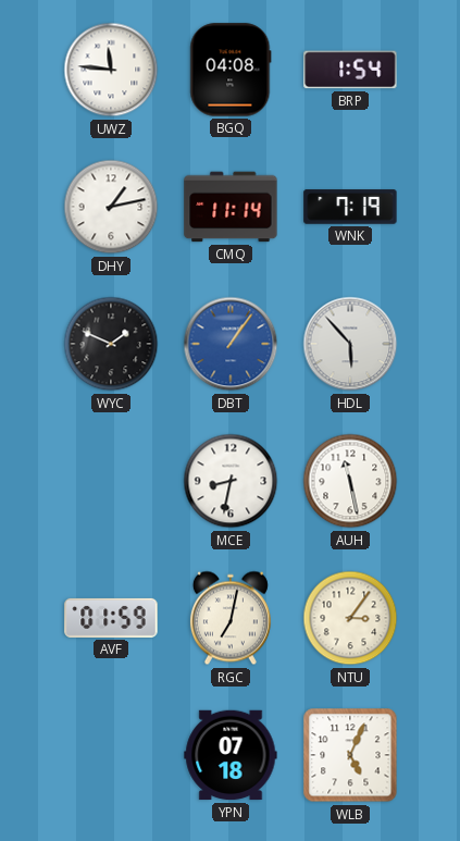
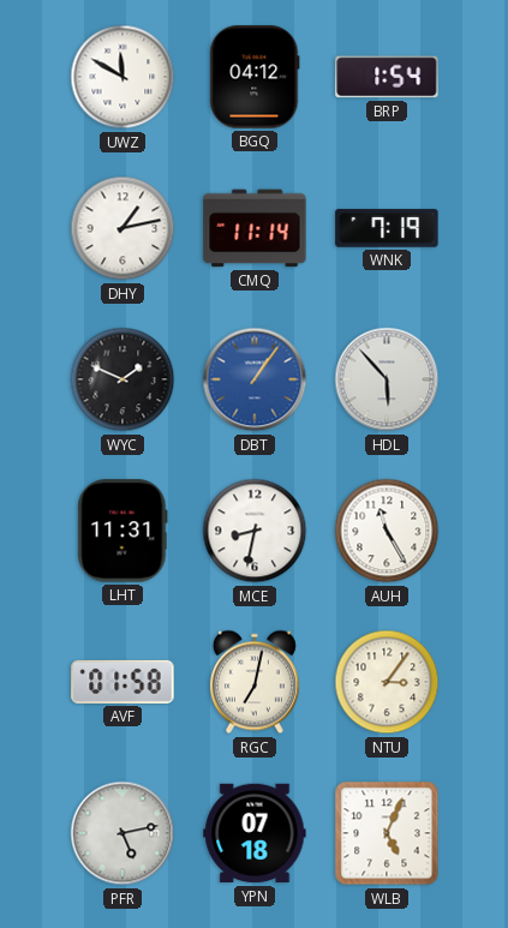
UWZ: 11:46 -> 11:50 (122, 77)
BGQ: 04:08 -> 04:12 (255, 77)
LHT: none -> 11:31 (122, 531)
AUH: 11:28 -> 11:25 (387, 531)
AVF: 01:59 -> 01:58 (122, 682)
PFR: none -> 5:13 (122, 833)
